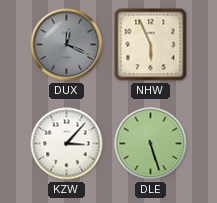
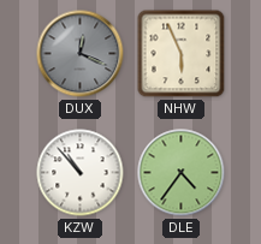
KZW: 3:07 -> 10:53 (81, 173)
DLE: 5:27 -> 4:36 (182, 173)
